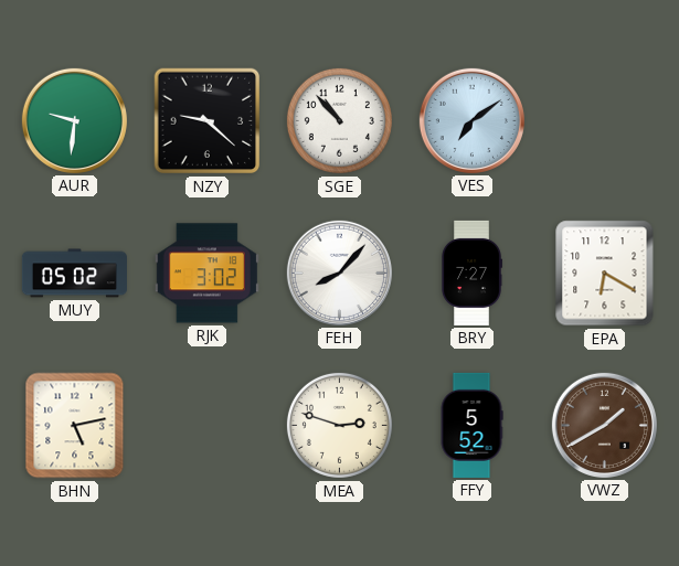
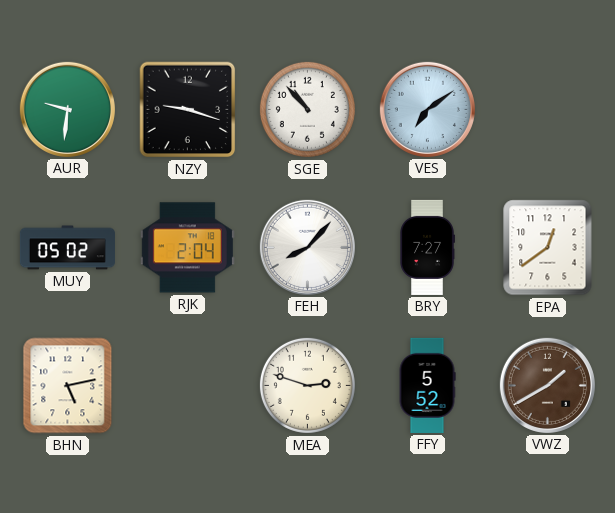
NZY: 9:22 -> 9:18 (188, 110)
RJK: 3:02 -> 2:04 (187, 248)
EPA: 6:20 -> 12:39 (548, 248)
